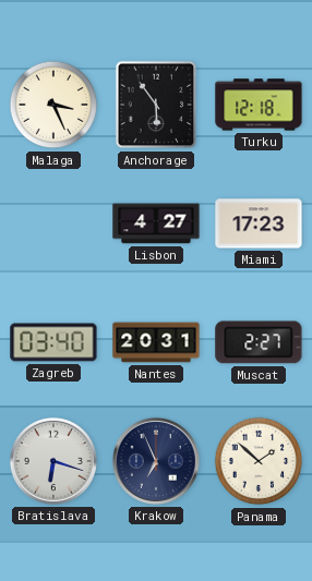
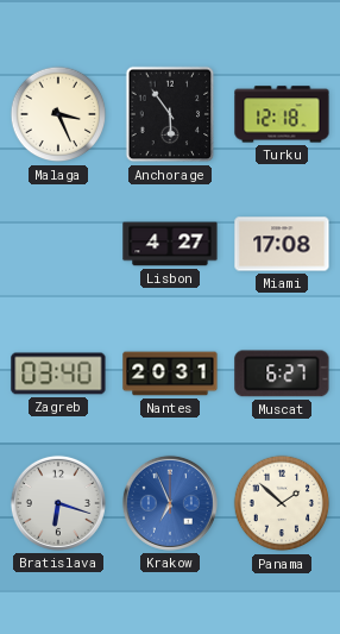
Miami: 17:23 -> 17:08 (282, 244)
Muscat: 2:27 -> 6:27 (282, 374)
Krakow dial: navy -> blue (170, 503)
